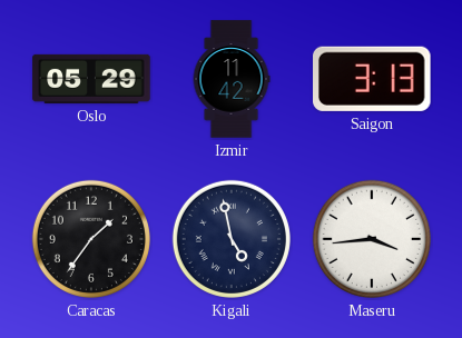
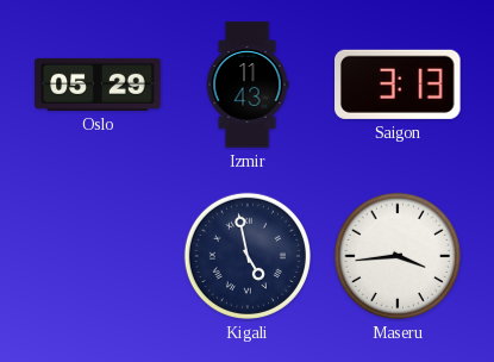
Izmir: 11:42 -> 11:43 (248, 85)
Caracas: 1:36 -> none (91, 239)
